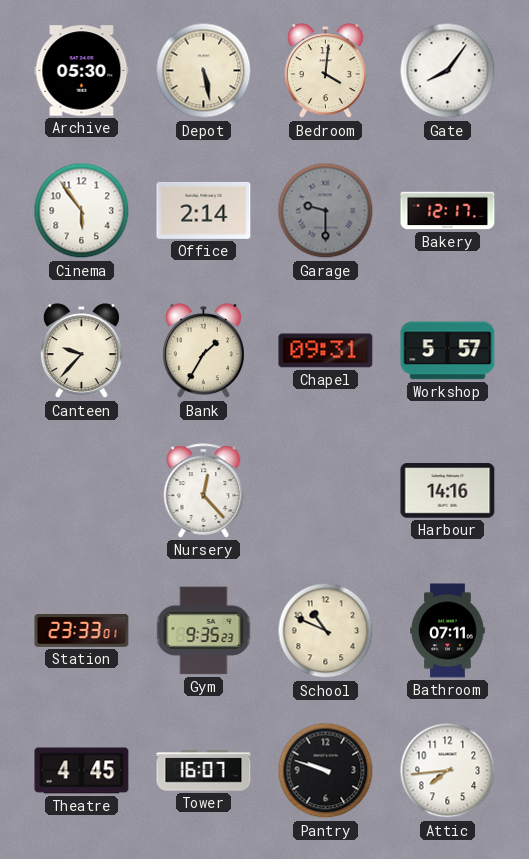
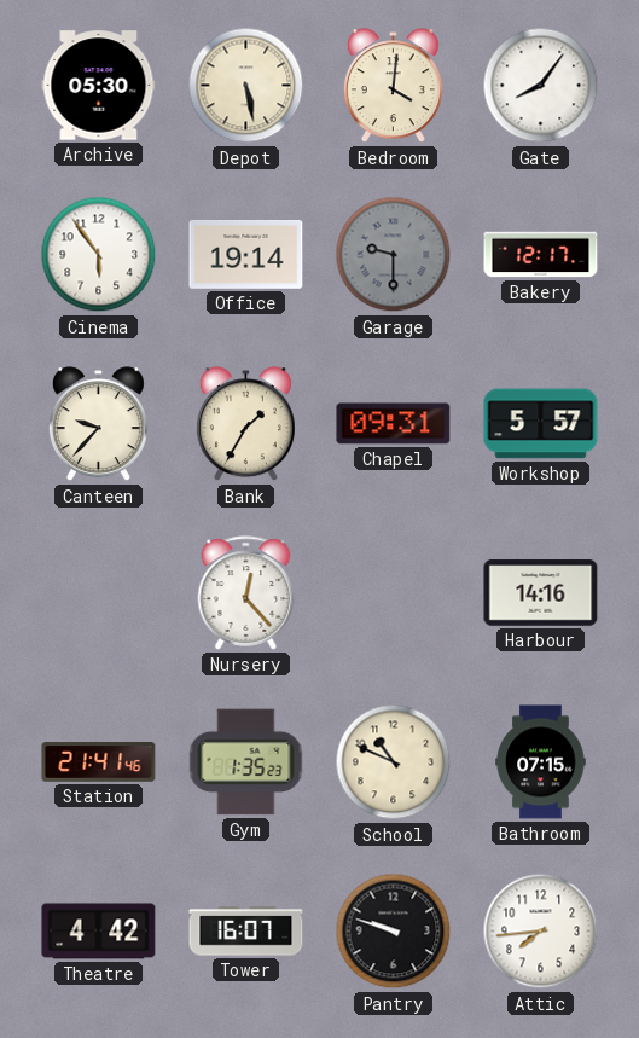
Office: 2:14 -> 19:14 (246, 255)
Station: 23:33 -> 21:41 (99, 762)
Gym: 9:35 -> 1:35 (246, 762)
Bathroom: 07:11 -> 07:15 (541, 762)
Theatre: 4:45 -> 4:42 (99, 932)
